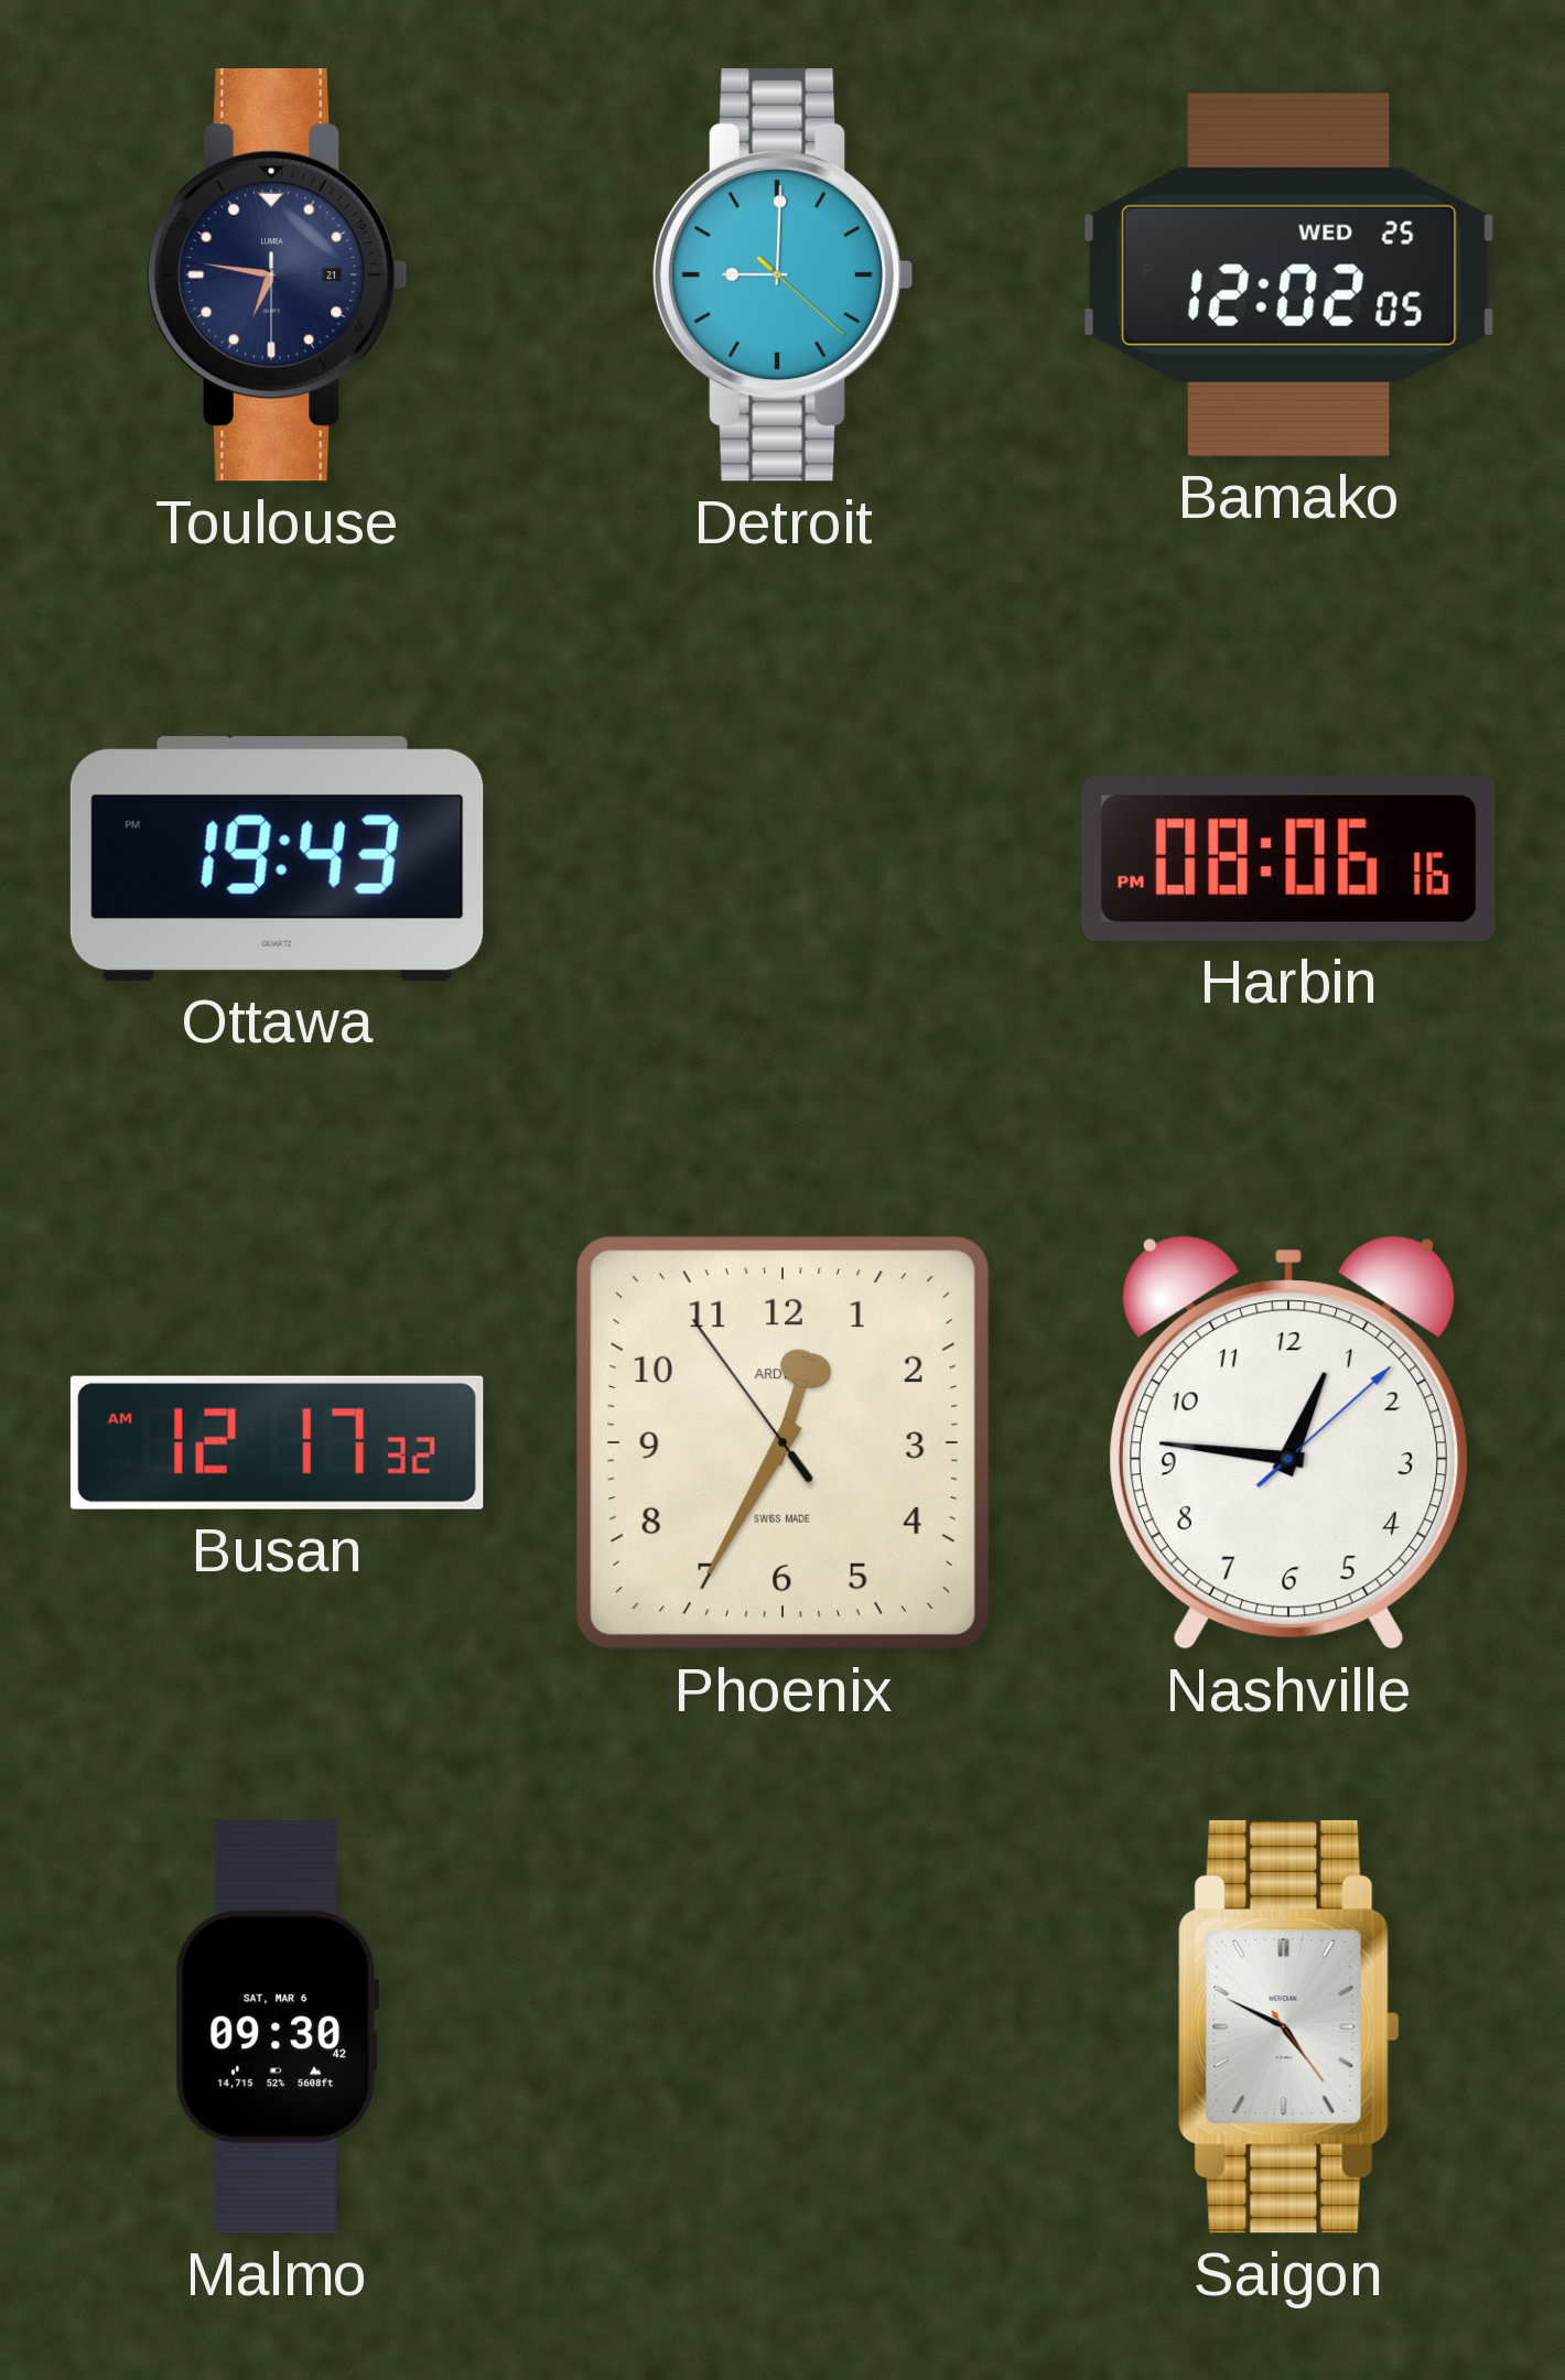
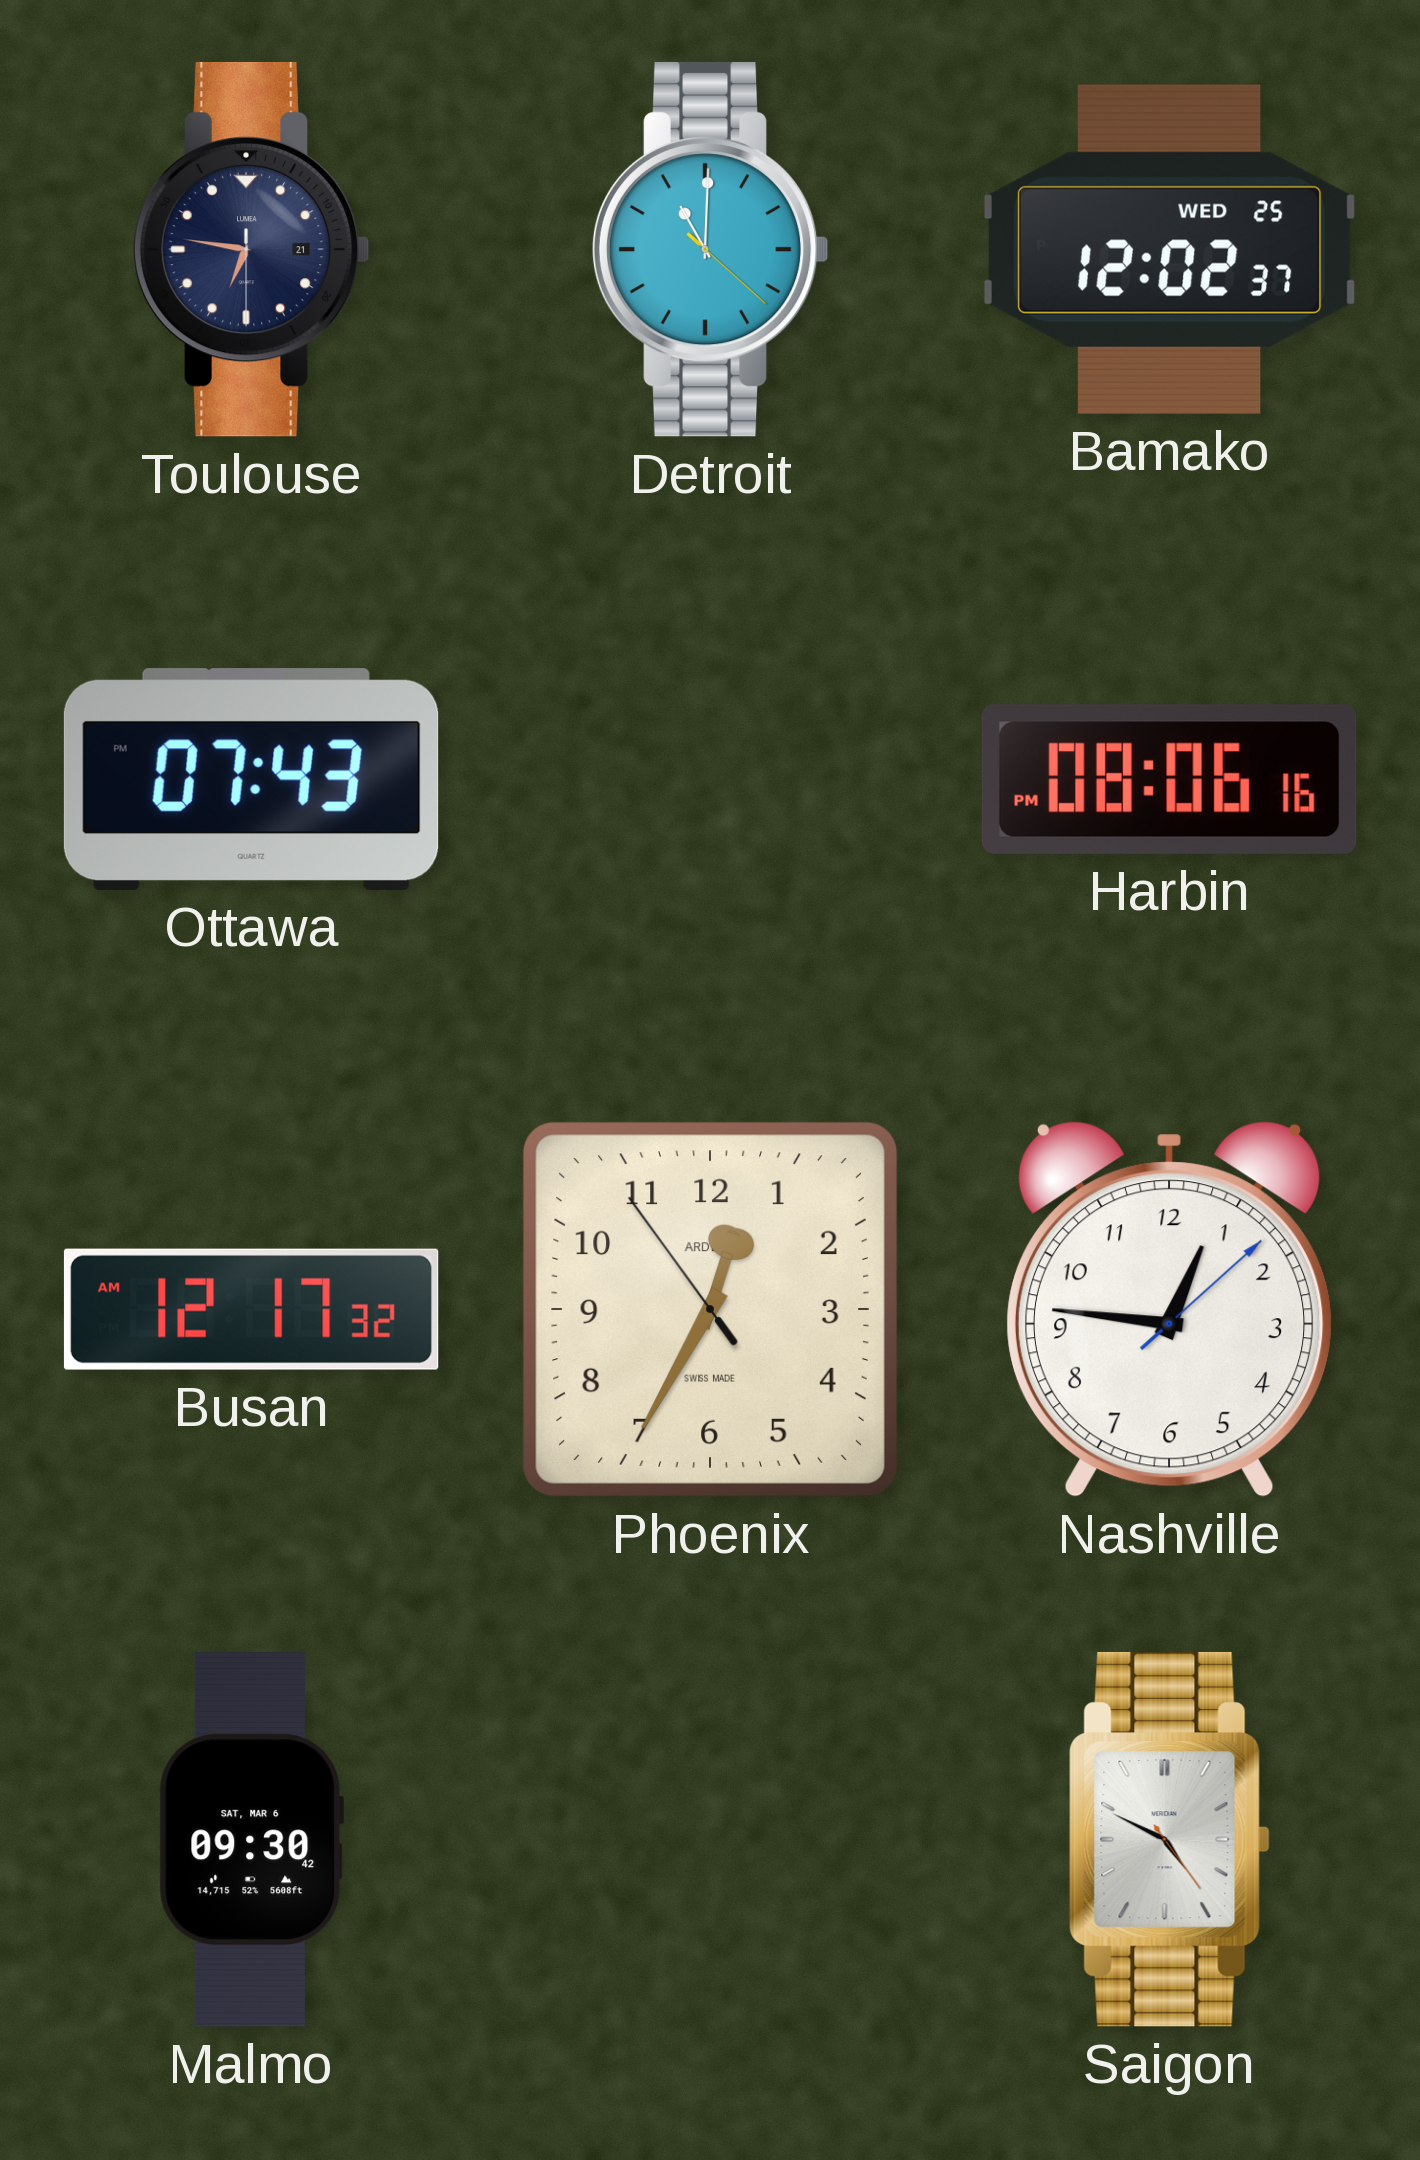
Detroit: 9:00 -> 11:00 (710, 249)
Bamako: 12:02:05 -> 12:02:37 (1169, 249)
Ottawa: 19:43 -> 07:43 (251, 779)
